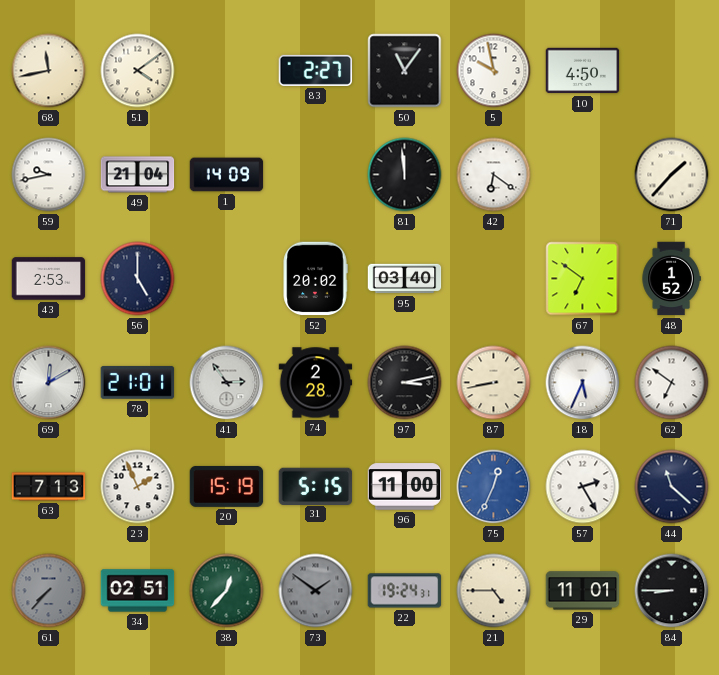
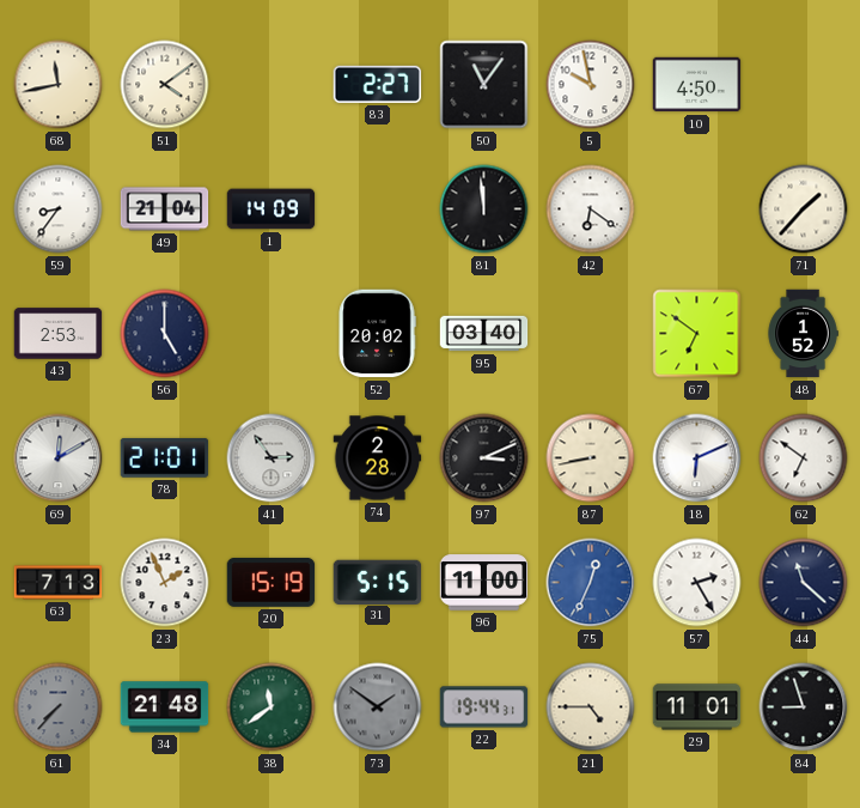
59: 9:43 -> 8:36 (59, 209)
97: 3:13 -> 3:11 (484, 458)
18: 5:34 -> 6:11 (697, 458)
34: 02:51 -> 21:48 (165, 707)
38: 12:37 -> 11:39 (272, 707)
22: 19:24 -> 19:44 (484, 707)
84: 8:45 -> 8:57 (804, 707)
